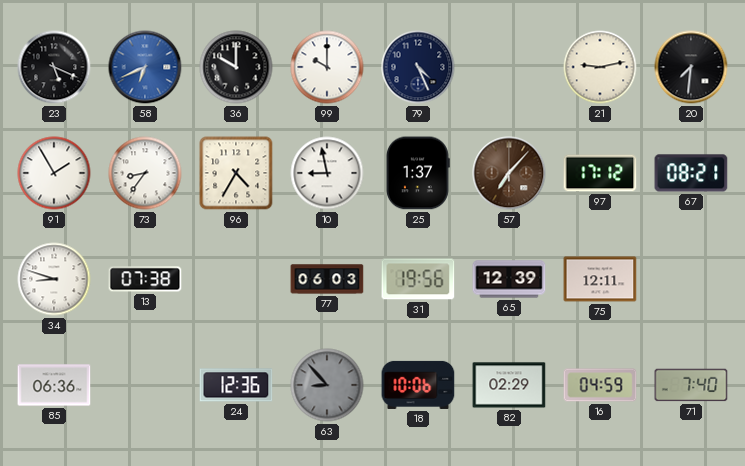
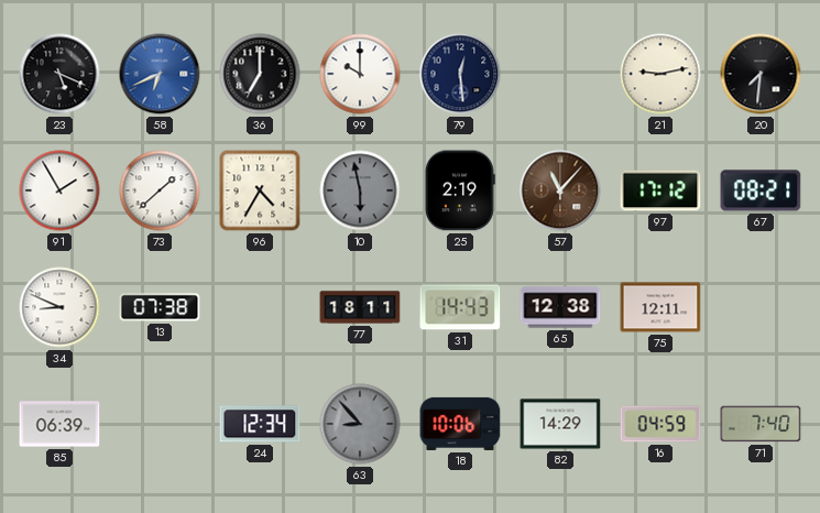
36: 10:00 -> 7:00 (260, 74)
79: 4:26 -> 12:29 (460, 74)
73: 8:36 -> 1:38 (160, 190)
10: 8:58 -> 5:58 (360, 190)
10 dial: white -> grey (360, 190)
25: 1:37 -> 2:19 (460, 190)
57: 7:07 -> 11:07 (560, 190)
34: 8:48 -> 8:49 (59, 307)
77: 06:03 -> 18:11 (360, 307)
31: 19:56 -> 14:43 (460, 307)
65: 12:39 -> 12:38 (560, 307)
85: 06:36 -> 06:39 (59, 424)
24: 12:36 -> 12:34 (260, 424)
82: 02:29 -> 14:29 (560, 424)
